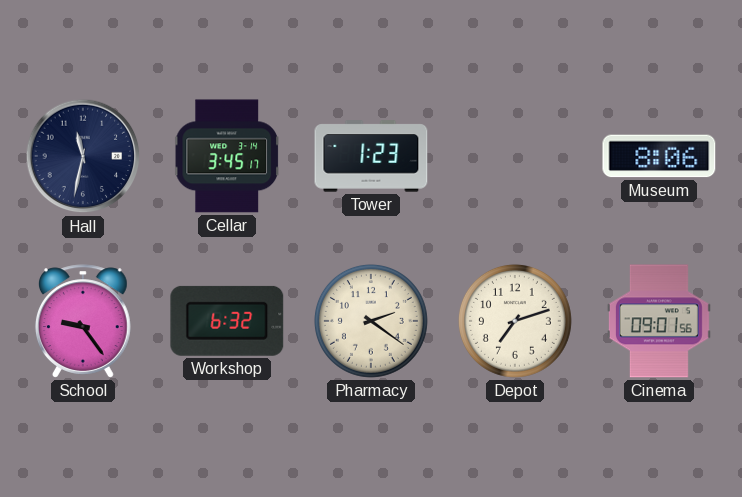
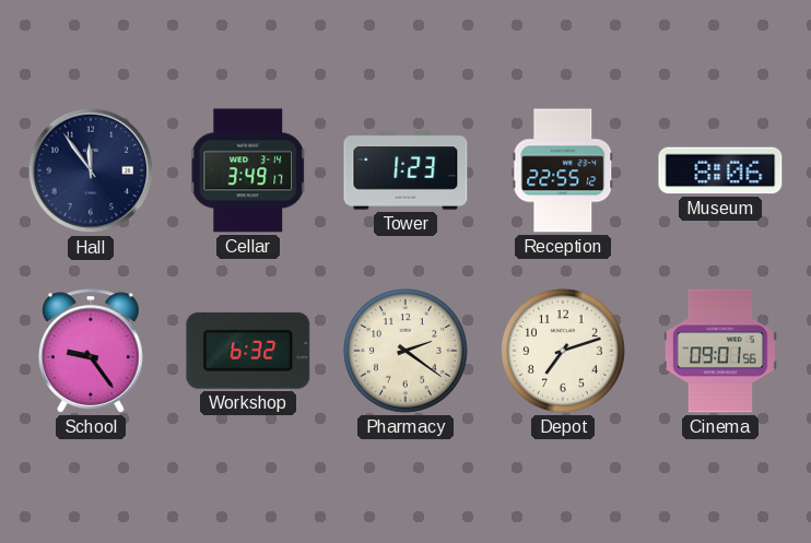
Hall: 11:32 -> 11:54 (91, 170)
Cellar: 3:45 -> 3:49 (248, 170)
Reception: none -> 22:55 (563, 170)
